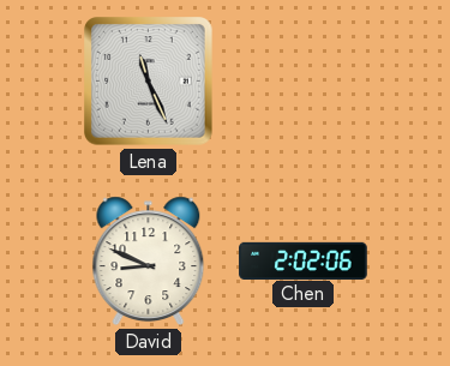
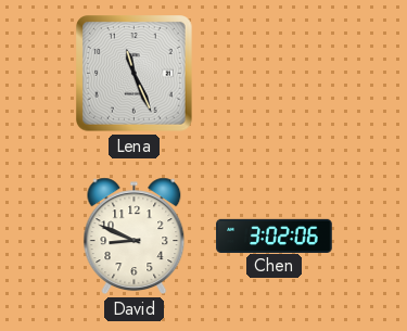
Chen: 2:02 -> 3:02 (275, 235)
